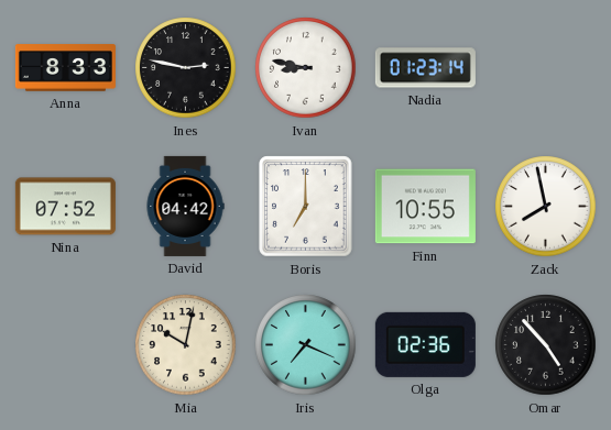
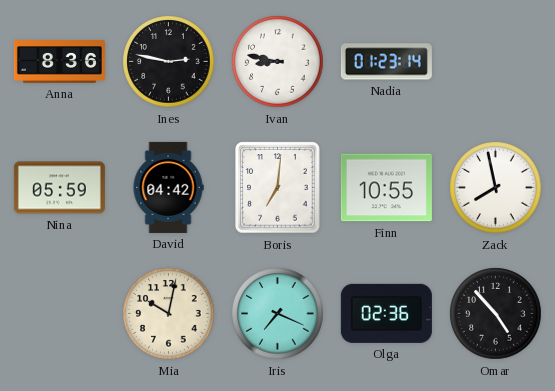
Anna: 8:33 -> 8:36 (59, 62)
Nina: 07:52 -> 05:59 (59, 188)
Boris: 7:00 -> 7:01 (278, 188)
